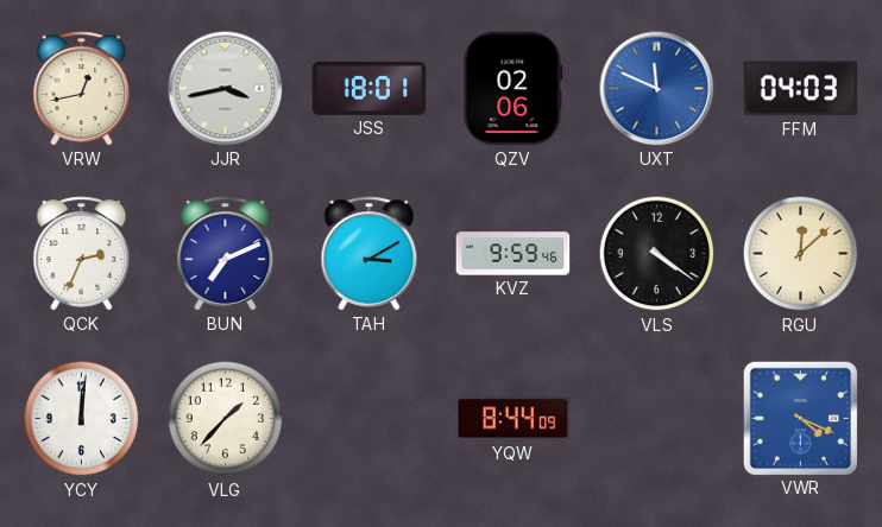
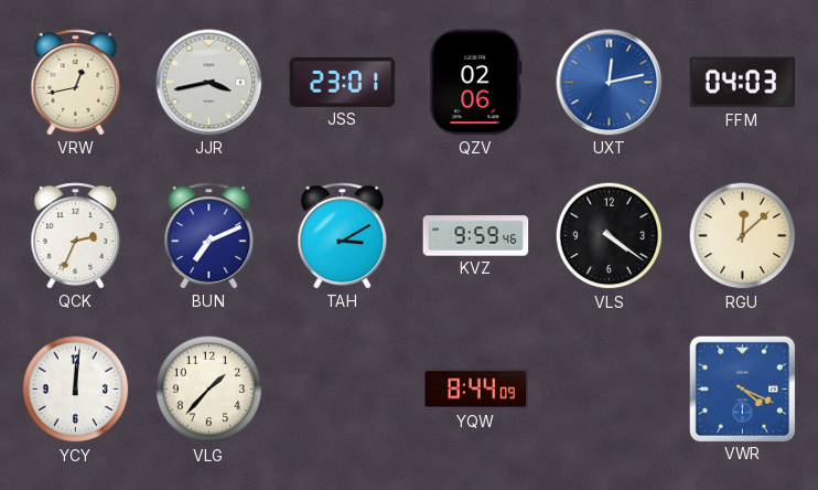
JSS: 18:01 -> 23:01 (343, 82)
UXT: 11:49 -> 12:13 (610, 83)
